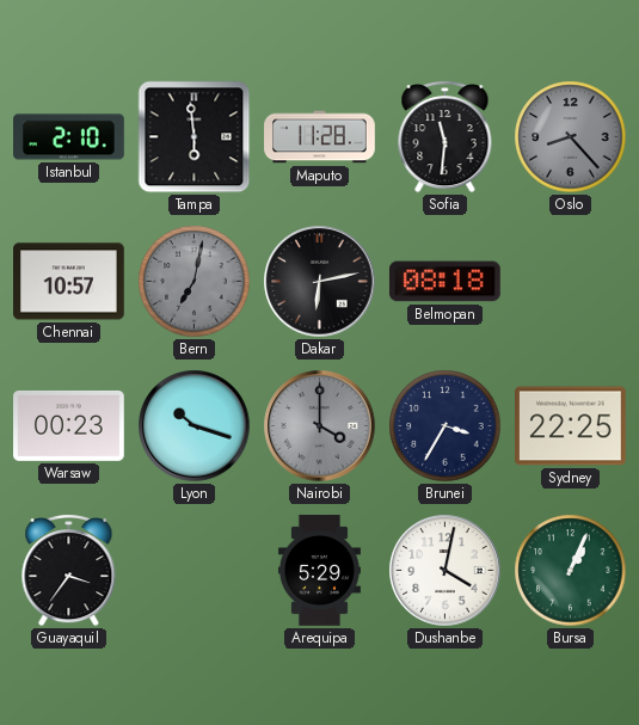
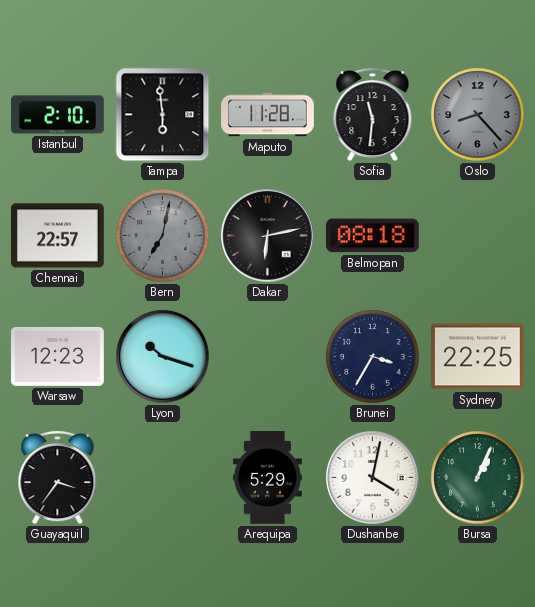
Chennai: 10:57 -> 22:57 (58, 236)
Warsaw: 00:23 -> 12:23 (58, 356)
Nairobi: 4:00 -> none (320, 426)
